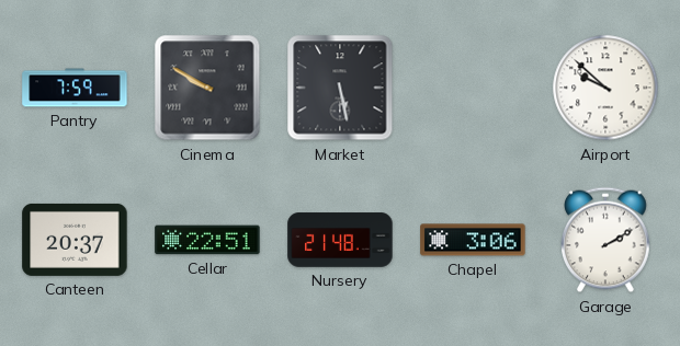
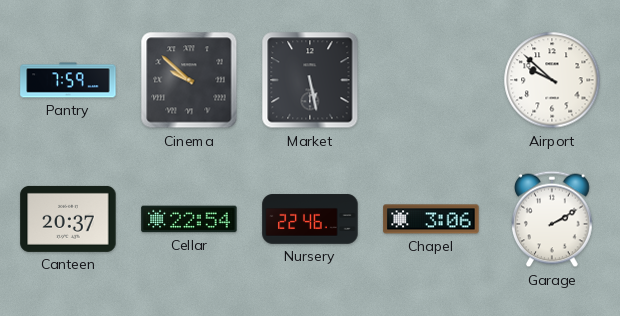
Cinema: 9:50 -> 9:52 (189, 80)
Cellar: 22:51 -> 22:54 (189, 219)
Nursery: 21:48 -> 22:46 (310, 219)
